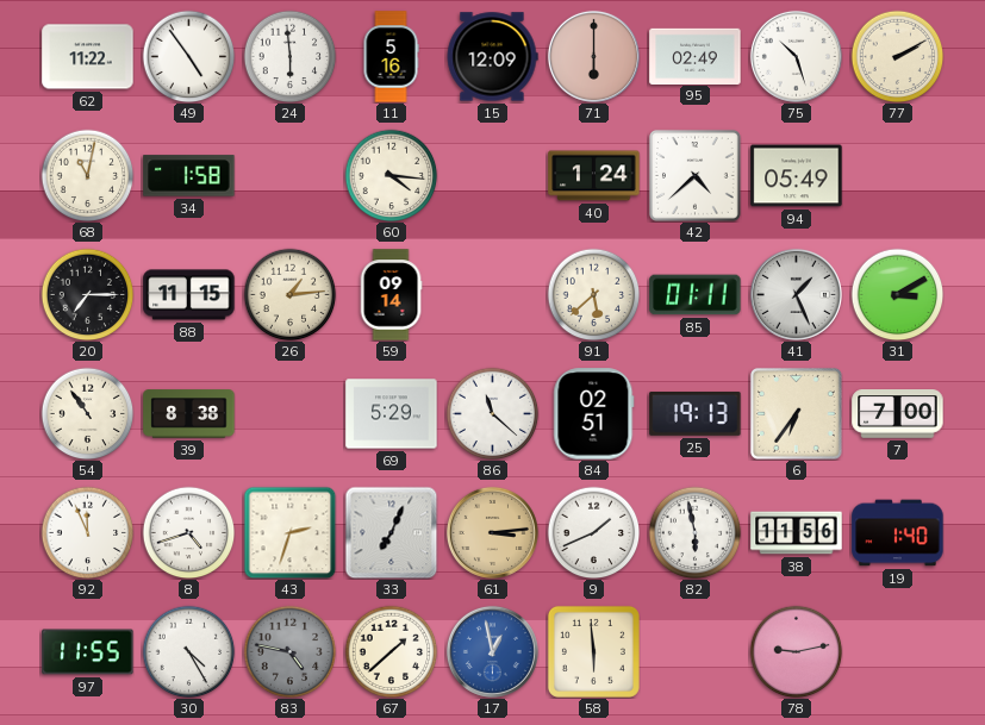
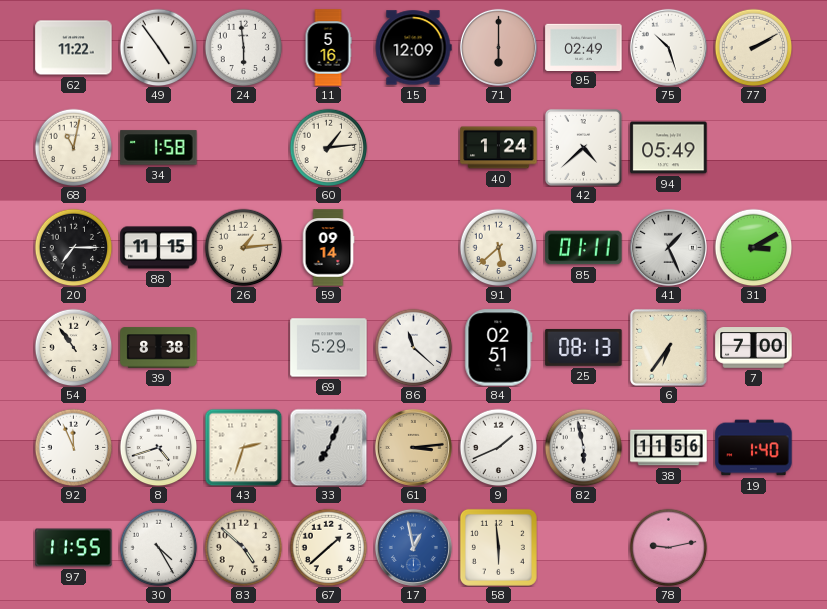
60: 4:16 -> 1:14 (328, 147)
25: 19:13 -> 08:13 (584, 347)
83: 4:47 -> 4:52 (243, 547)
83 dial: grey -> cream (243, 547)
